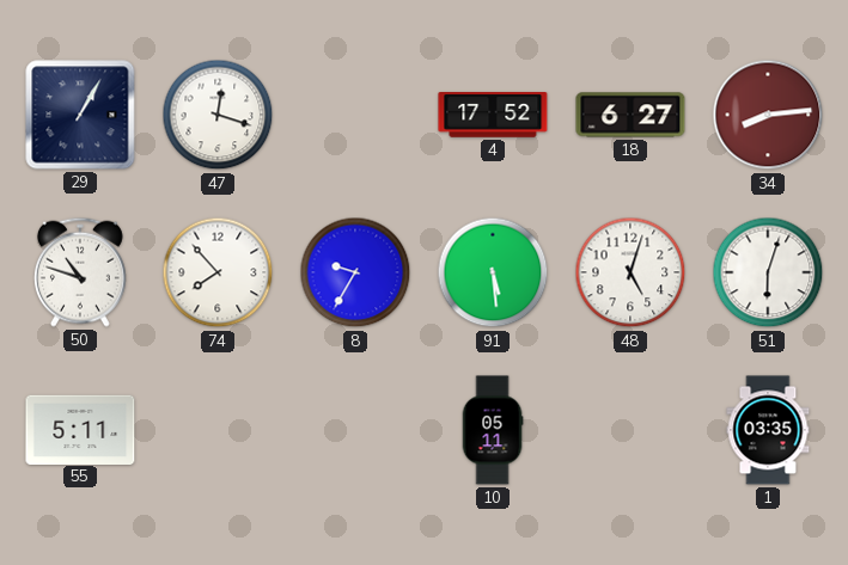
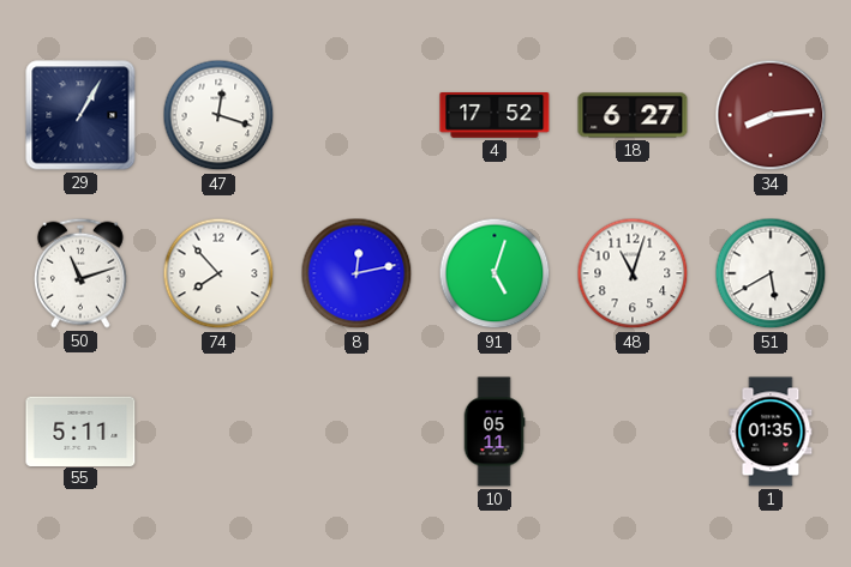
50: 10:48 -> 11:12 (80, 273)
8: 9:35 -> 12:13 (356, 273)
91: 5:29 -> 5:03 (495, 273)
48: 5:03 -> 11:03 (633, 273)
51: 6:03 -> 5:40 (771, 273)
1: 03:35 -> 01:35 (771, 432)
